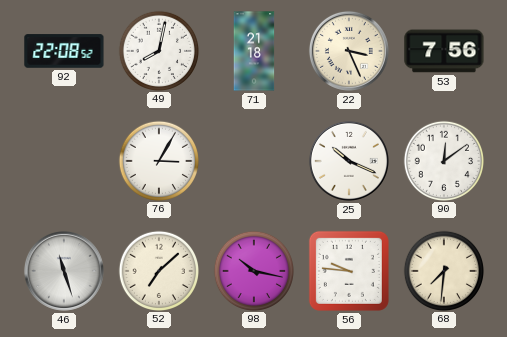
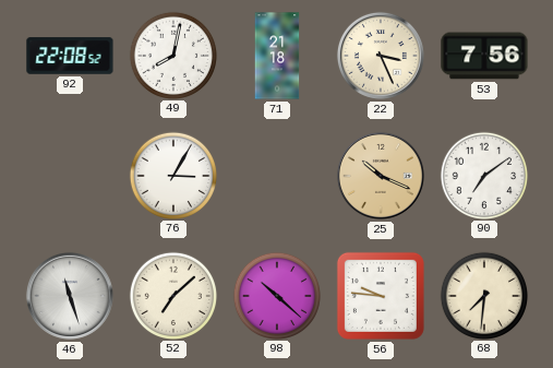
25 dial: white -> champagne (381, 176)
90: 12:09 -> 7:09 (483, 175)
98: 10:17 -> 10:22 (276, 295)
